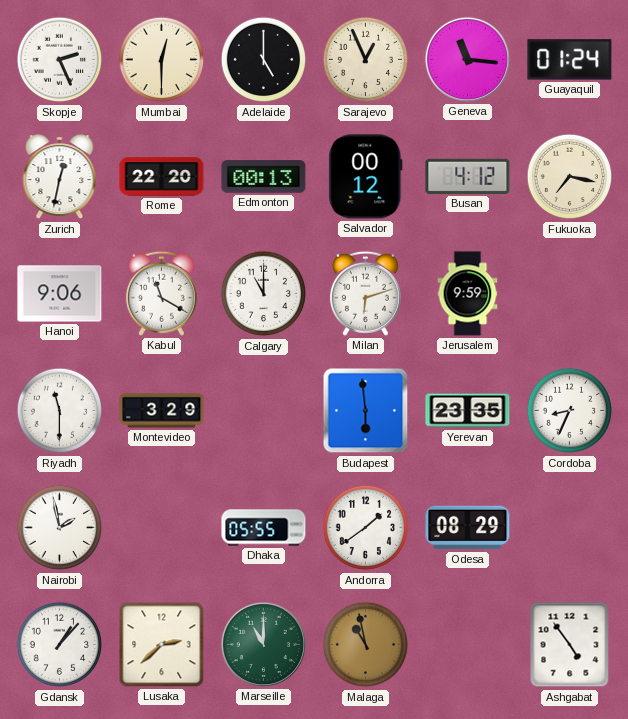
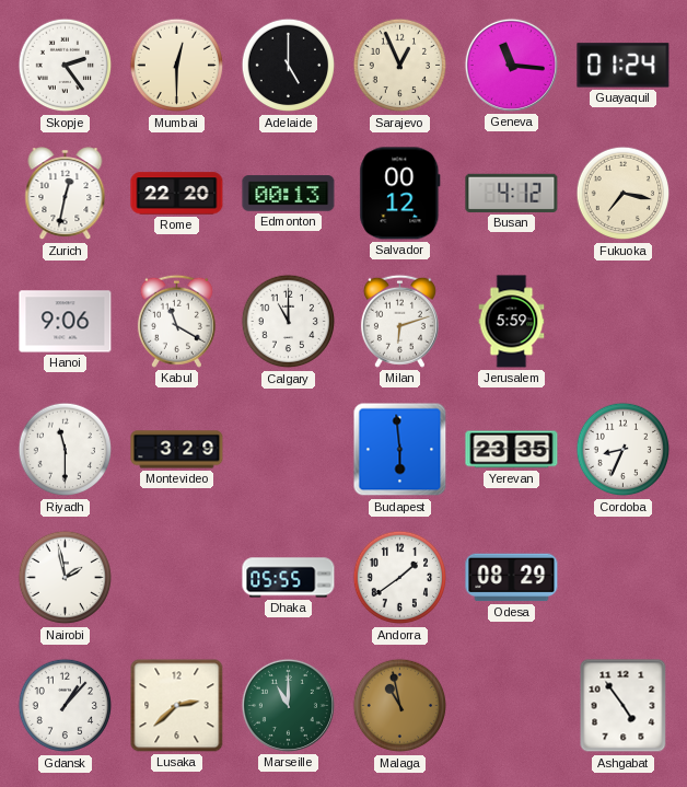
Skopje: 2:26 -> 2:24 (66, 66)
Jerusalem: 9:59 -> 5:59 (512, 322)
